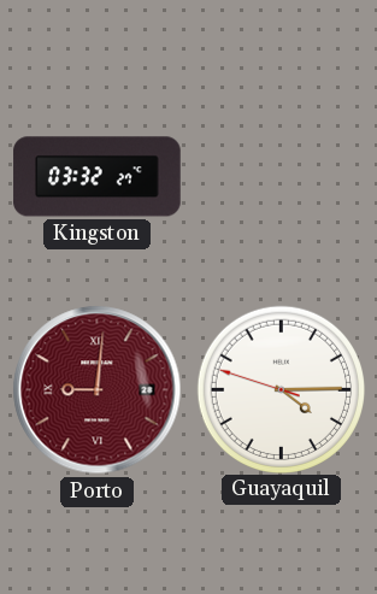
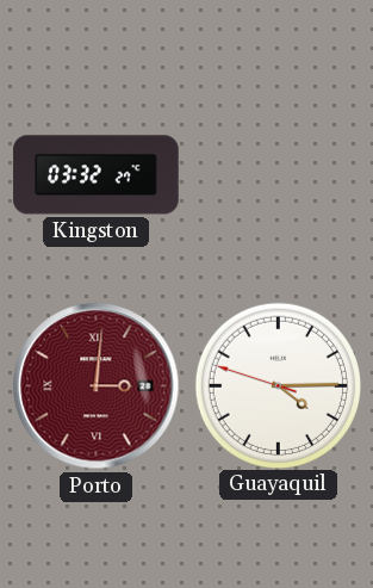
Porto: 9:01 -> 3:01 (97, 386)
